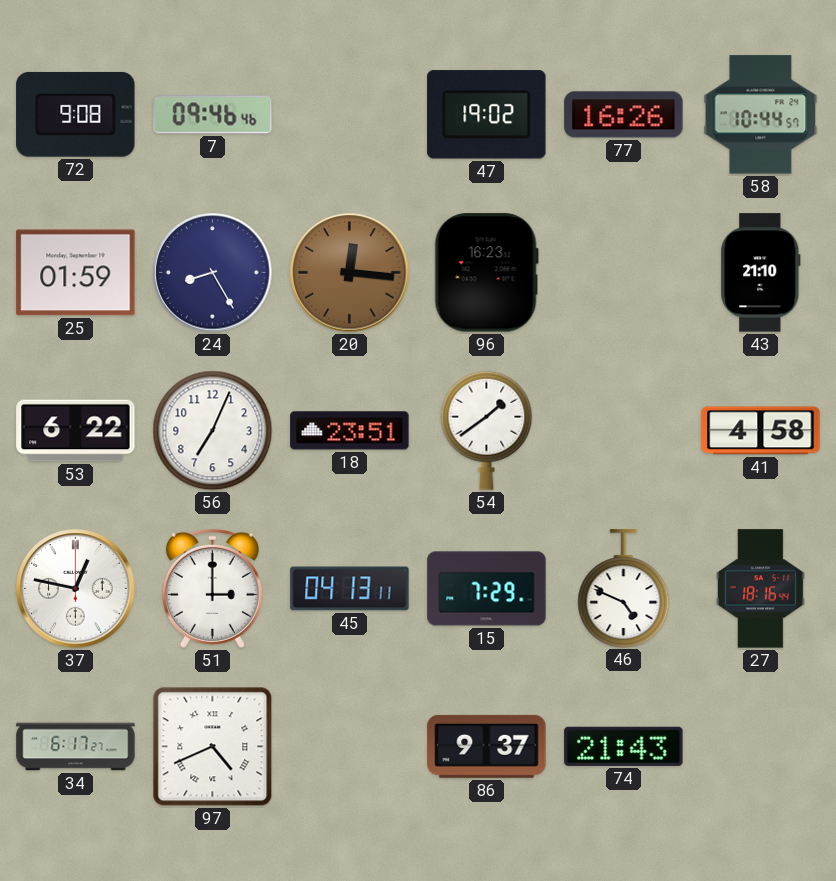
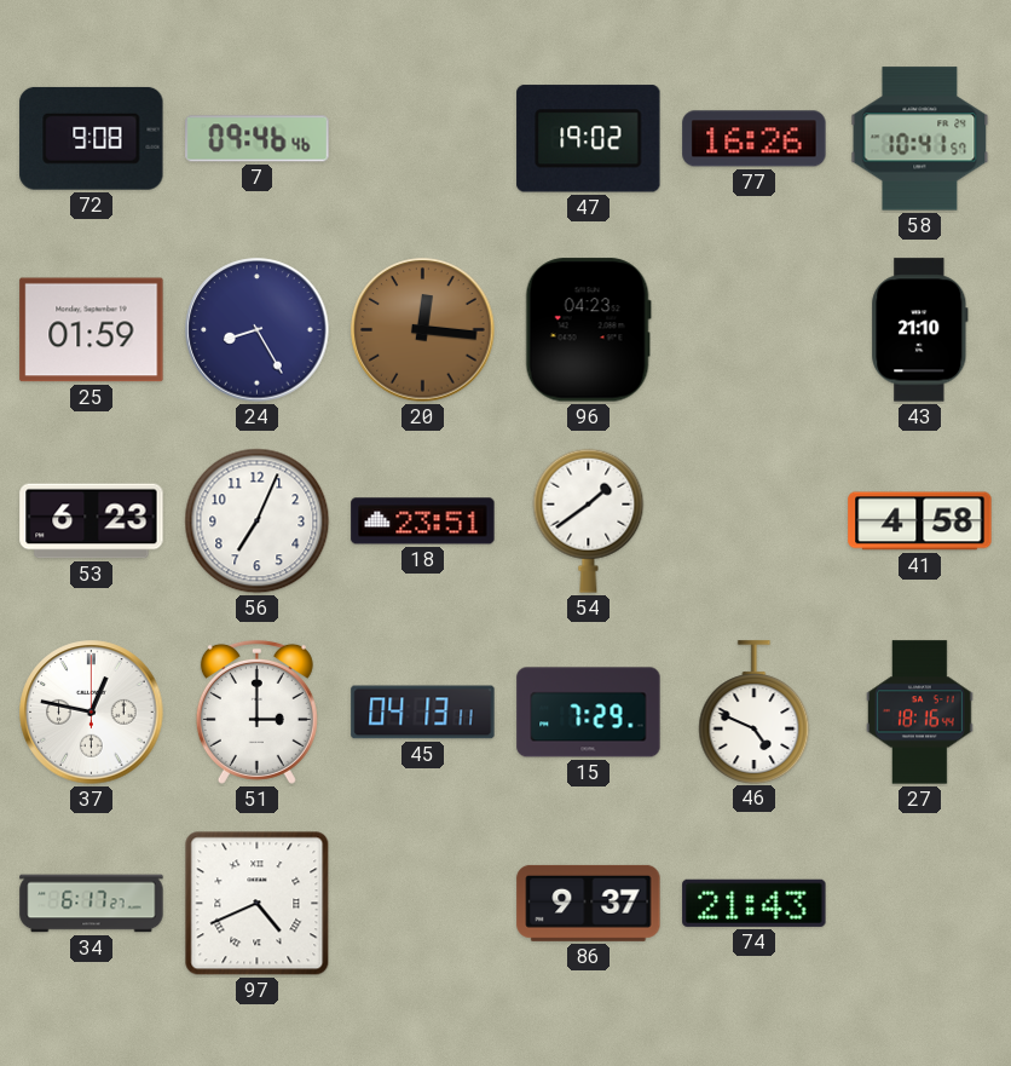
58: 10:44 -> 10:41 (920, 139)
96: 16:23 -> 04:23 (588, 330)
53: 6:22 -> 6:23 (92, 522)
